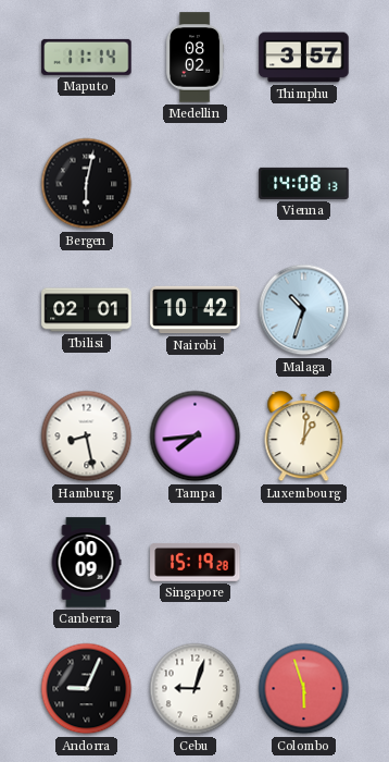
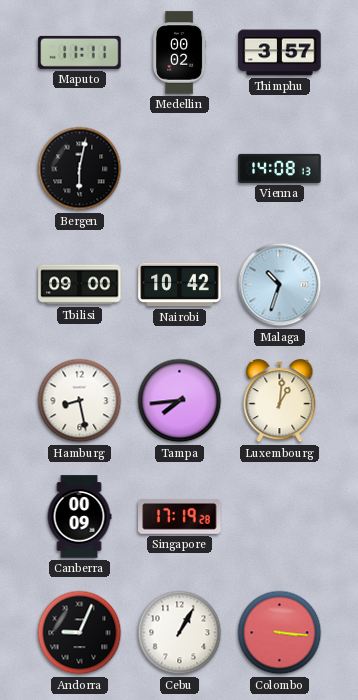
Maputo: 11:14 -> 11:11 (80, 52)
Medellin: 08:02 -> 00:02 (180, 53)
Tbilisi: 02:01 -> 09:00 (80, 285)
Singapore: 15:19 -> 17:19 (180, 517)
Cebu: 9:03 -> 1:05 (180, 633)
Colombo: 5:57 -> 3:16 (280, 633)
